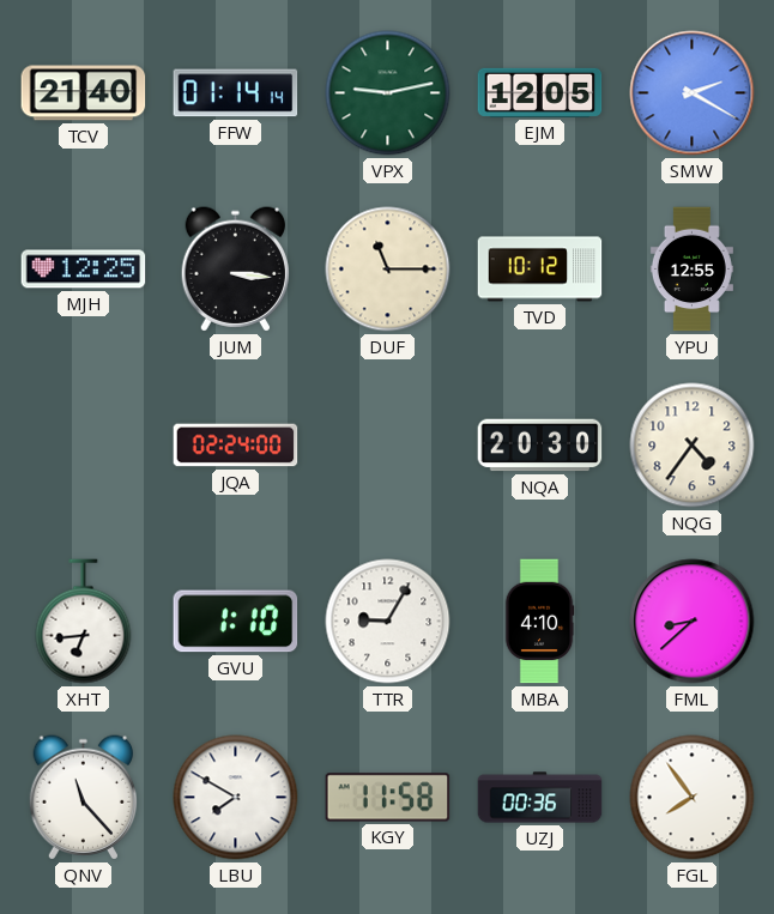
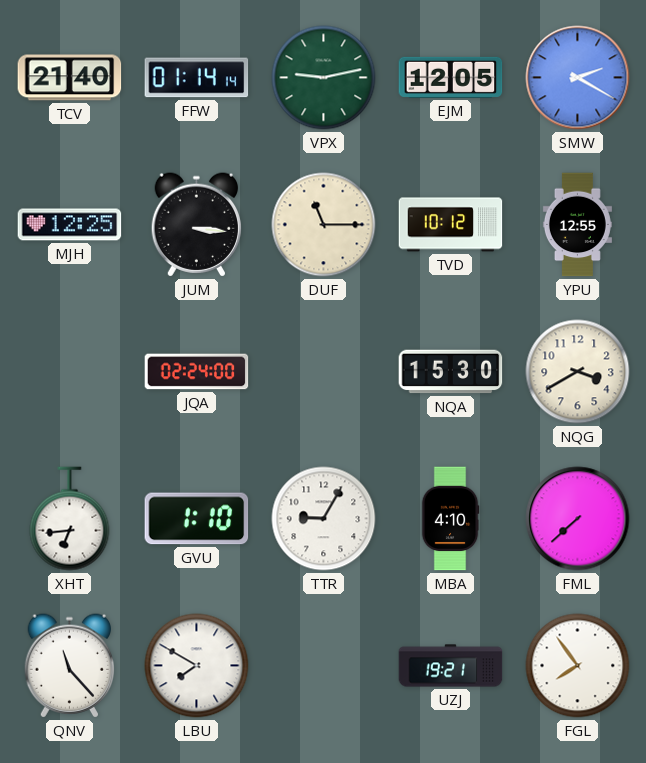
NQA: 20:30 -> 15:30 (451, 372)
NQG: 4:36 -> 3:40 (578, 372)
FML: 8:38 -> 7:38 (578, 519)
KGY: 11:58 -> none (388, 798)
UZJ: 00:36 -> 19:21 (451, 666)
